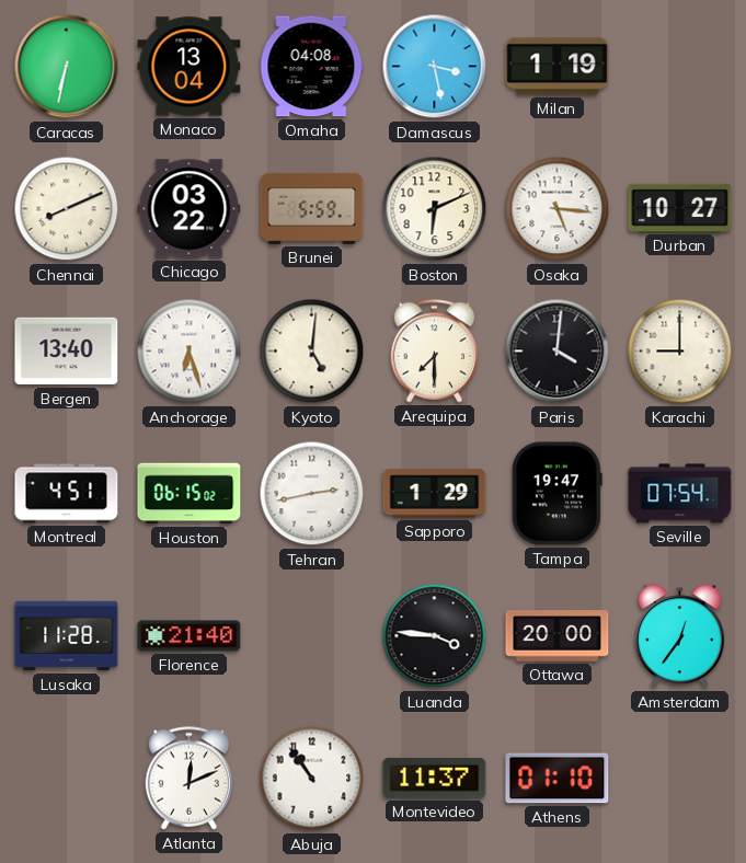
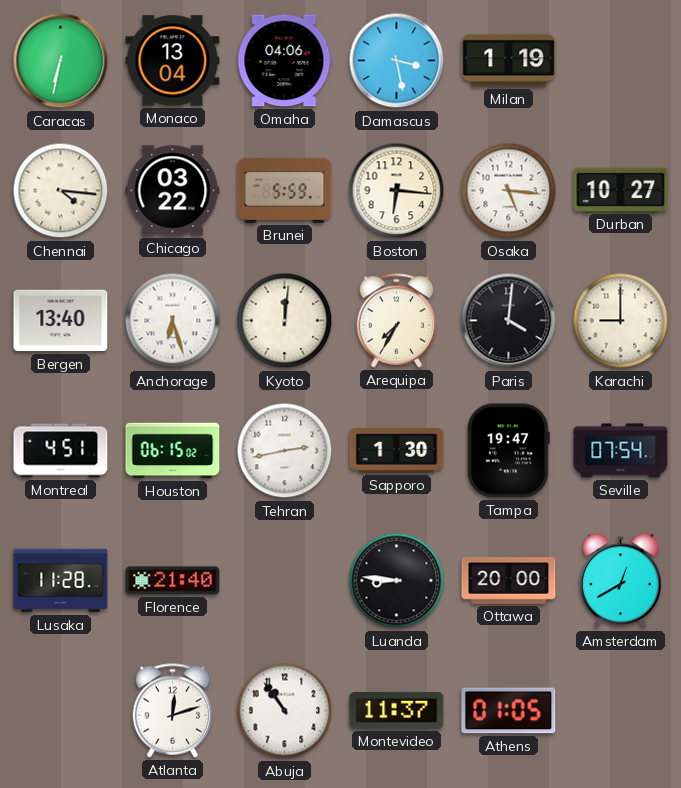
Omaha: 04:08 -> 04:06 (285, 61)
Chennai: 8:11 -> 4:16 (61, 191)
Boston: 6:11 -> 6:16 (397, 191)
Kyoto: 5:01 -> 12:01 (285, 321)
Arequipa: 7:30 -> 7:35 (397, 321)
Sapporo: 1:29 -> 1:30 (397, 451)
Luanda: 3:46 -> 8:46 (397, 581)
Amsterdam: 12:36 -> 12:40 (620, 581)
Atlanta: 12:11 -> 12:12 (173, 711)
Athens: 01:10 -> 01:05 (509, 711)
